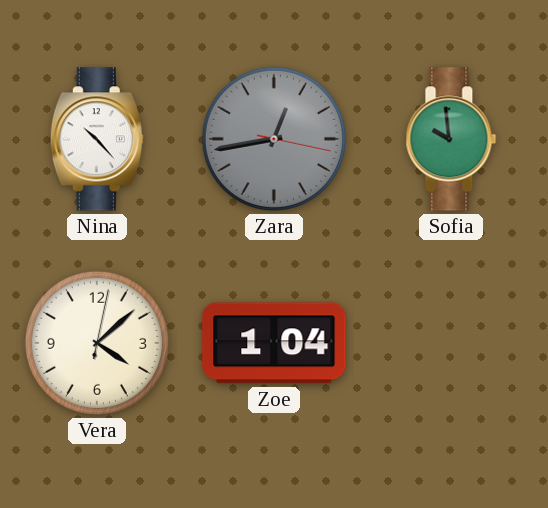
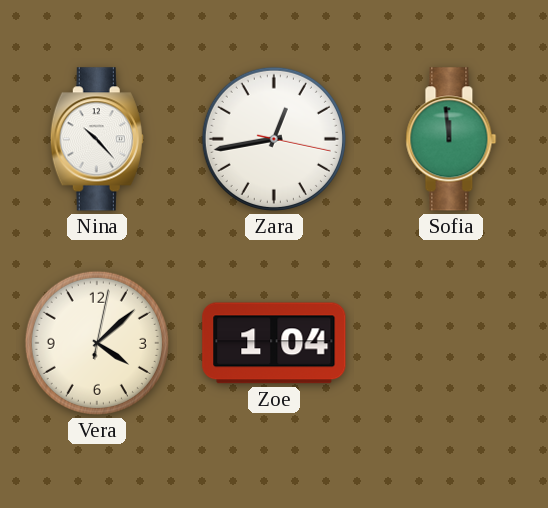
Zara dial: grey -> white (274, 139)
Sofia: 9:59 -> 11:59 (451, 139)
